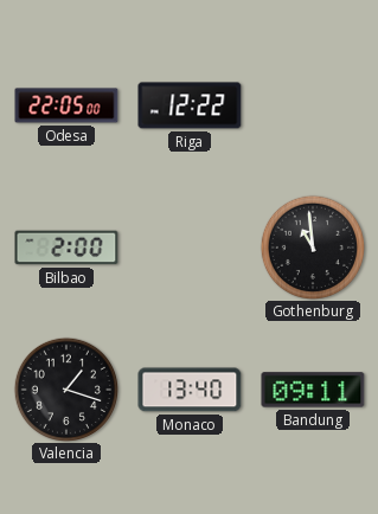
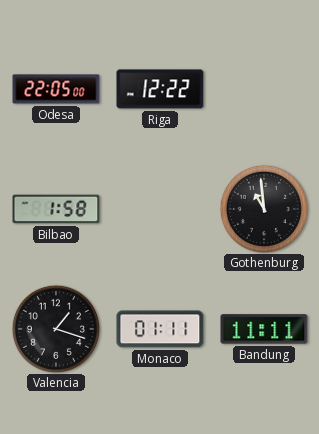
Bilbao: 2:00 -> 1:58 (56, 209)
Monaco: 13:40 -> 01:11 (160, 329)
Bandung: 09:11 -> 11:11 (264, 329)
